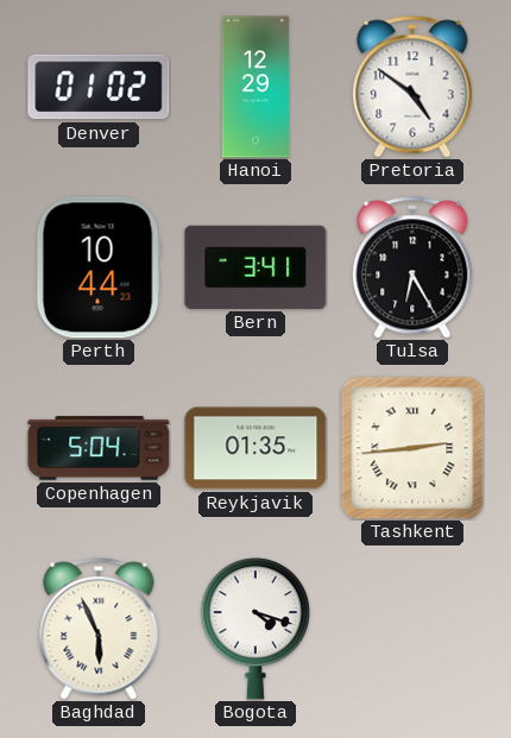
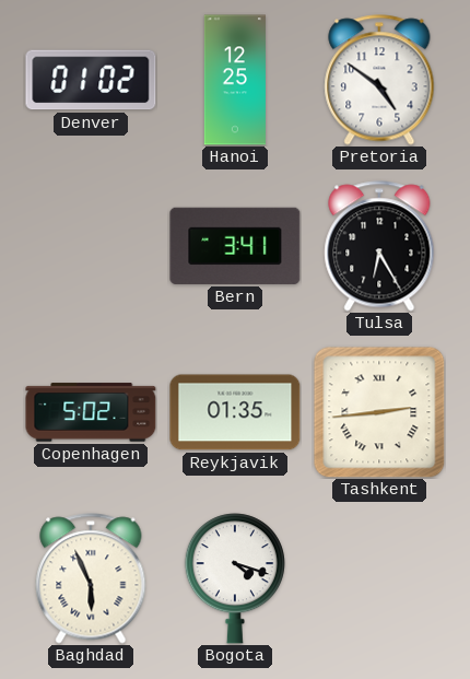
Hanoi: 12:29 -> 12:25 (235, 80)
Perth: 10:44 -> none (99, 267)
Copenhagen: 5:04 -> 5:02 (91, 412)
